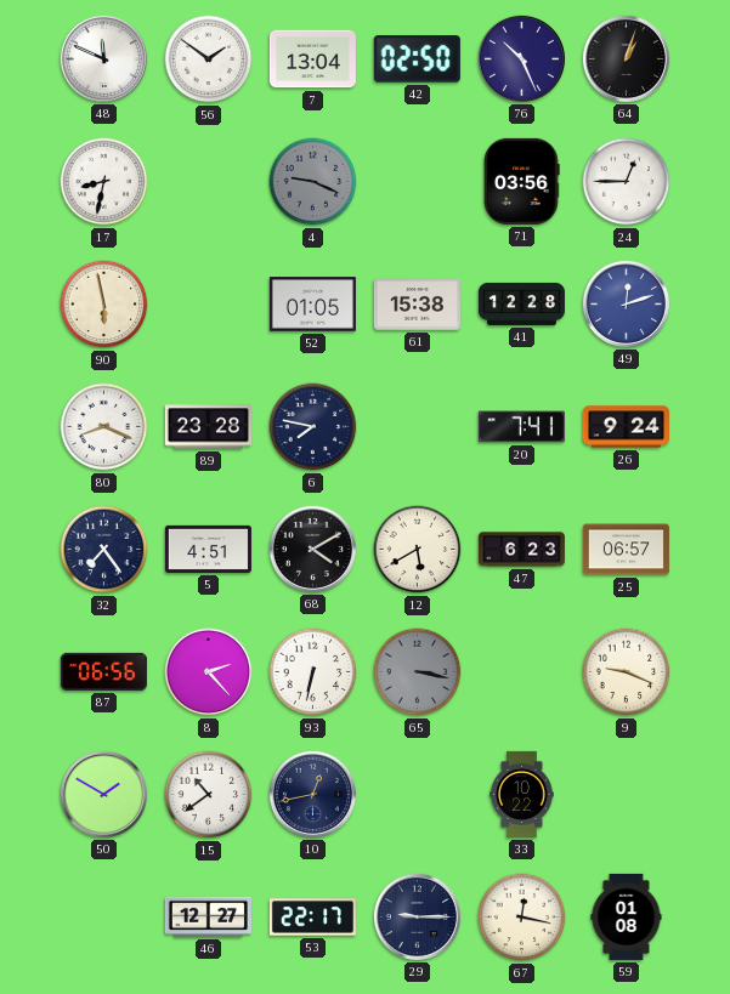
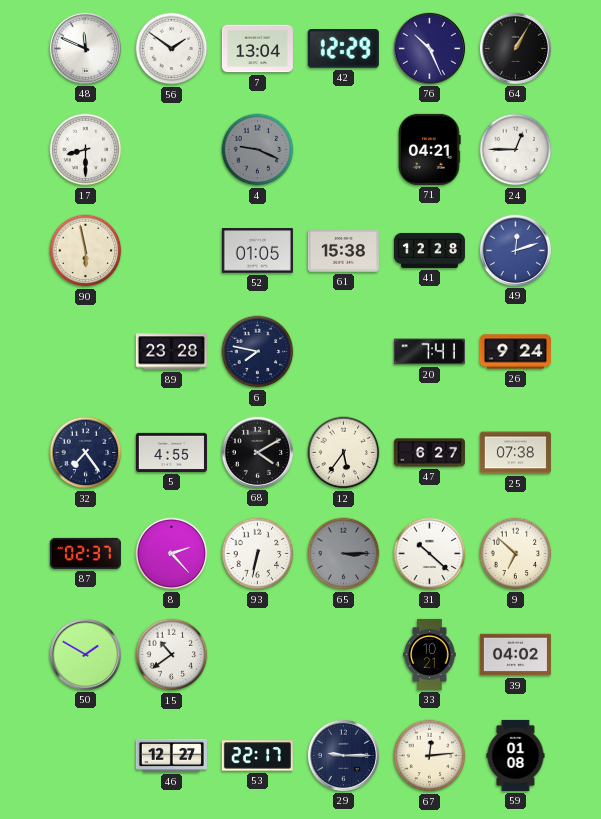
42: 02:50 -> 12:29 (343, 49)
64: 1:03 -> 1:05 (515, 48)
17: 8:32 -> 8:30 (86, 150)
71: 03:56 -> 04:21 (430, 149)
80: 8:19 -> none (104, 427)
5: 4:51 -> 4:55 (171, 452)
12: 5:40 -> 5:36 (344, 453)
47: 6:23 -> 6:27 (429, 453)
25: 06:57 -> 07:38 (515, 453)
87: 06:56 -> 02:37 (85, 553)
65: 3:17 -> 3:15 (344, 554)
31: none -> 10:22 (430, 554)
9: 9:19 -> 6:52 (516, 554)
10: 12:43 -> none (312, 794)
33: 10:22 -> 10:21 (430, 654)
39: none -> 04:02 (515, 655)
67: 12:17 -> 12:14 (430, 756)
